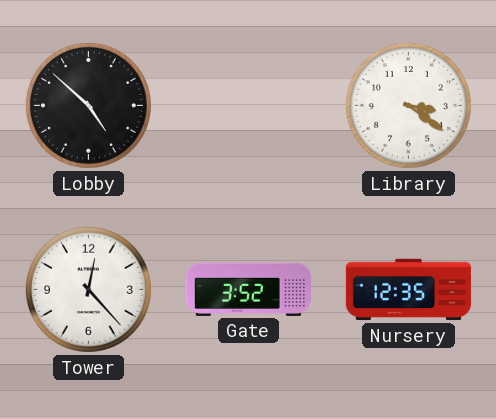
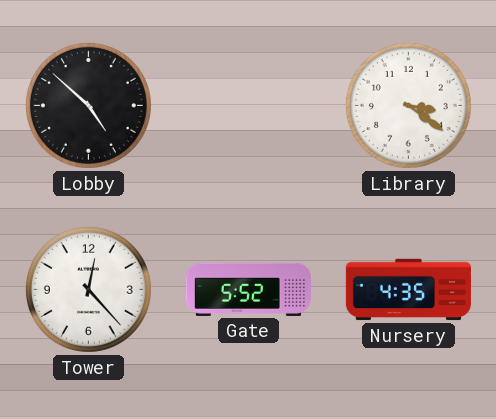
Gate: 3:52 -> 5:52 (248, 289)
Nursery: 12:35 -> 4:35 (408, 290)
